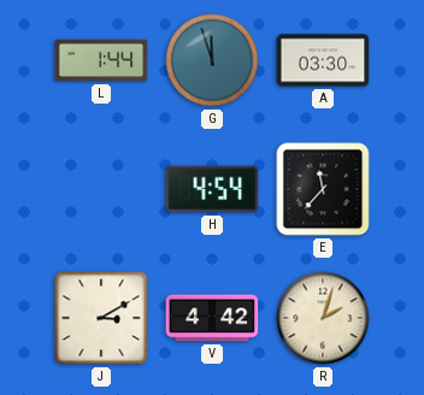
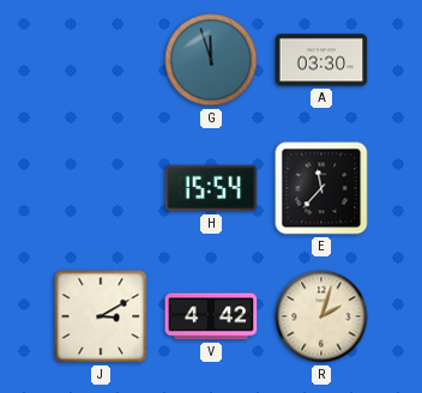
L: 1:44 -> none (101, 60)
H: 4:54 -> 15:54 (211, 188)
